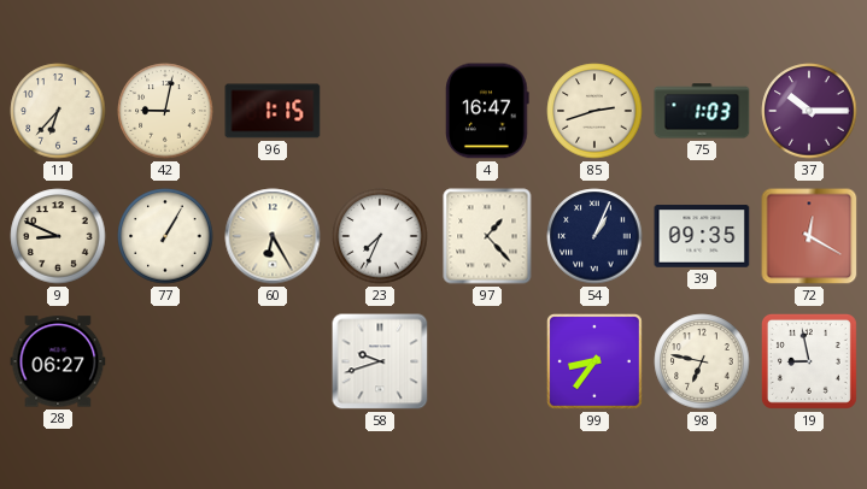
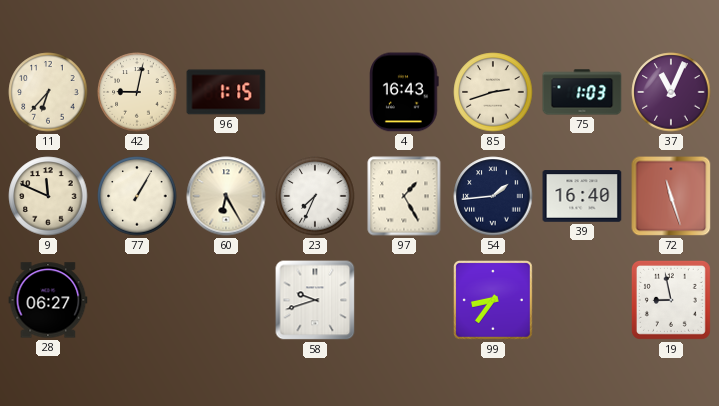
4: 16:47 -> 16:43 (405, 92)
37: 10:15 -> 11:04 (671, 92)
9: 8:49 -> 11:49 (48, 196)
97: 1:23 -> 1:25 (404, 196)
54: 1:04 -> 1:44 (493, 196)
39: 09:35 -> 16:40 (582, 196)
72: 12:20 -> 11:27 (671, 196)
98: 6:47 -> none (702, 361)
